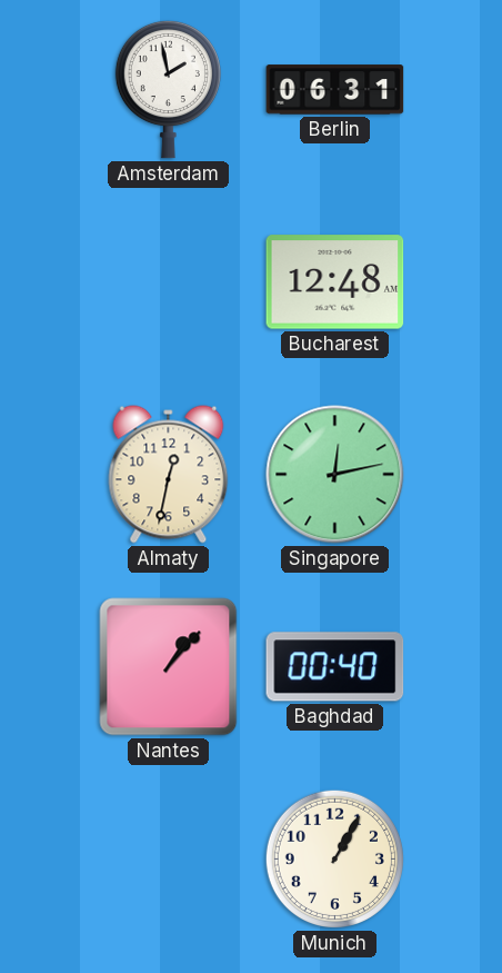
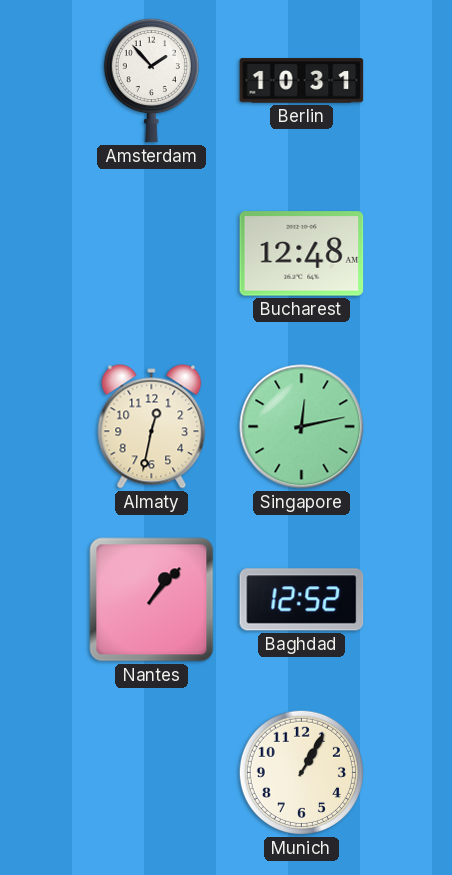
Amsterdam: 1:58 -> 1:53 (151, 80)
Berlin: 06:31 -> 10:31 (302, 81)
Baghdad: 00:40 -> 12:52 (302, 600)
